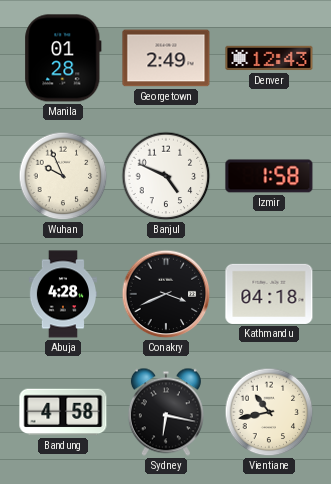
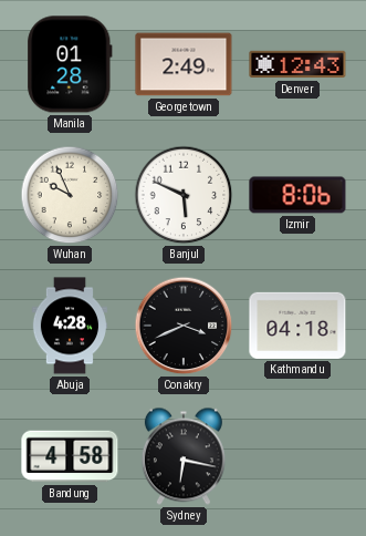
Banjul: 4:49 -> 5:49 (184, 195)
Izmir: 1:58 -> 8:06 (297, 195)
Vientiane: 10:43 -> none (269, 412)
